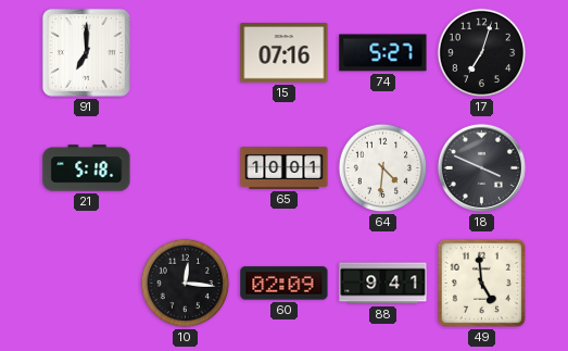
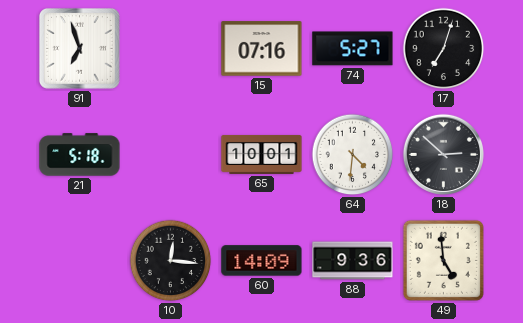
91: 7:00 -> 6:57 (80, 49)
18: 3:49 -> 2:52 (443, 154)
60: 02:09 -> 14:09 (262, 261)
88: 9:41 -> 9:36 (353, 261)
